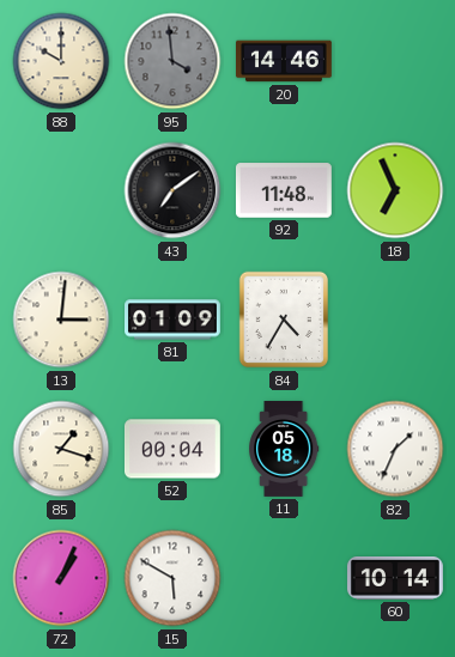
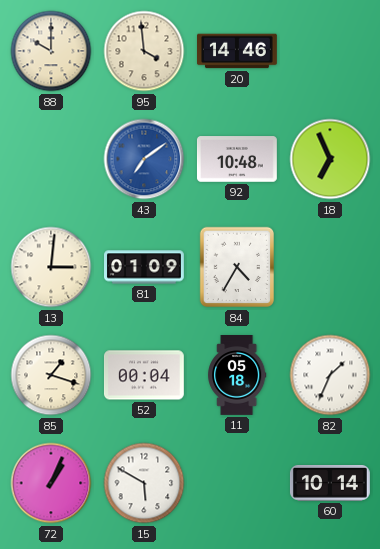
95 dial: grey -> cream (144, 51)
43 dial: black -> blue (144, 159)
92: 11:48 -> 10:48 (237, 159)
